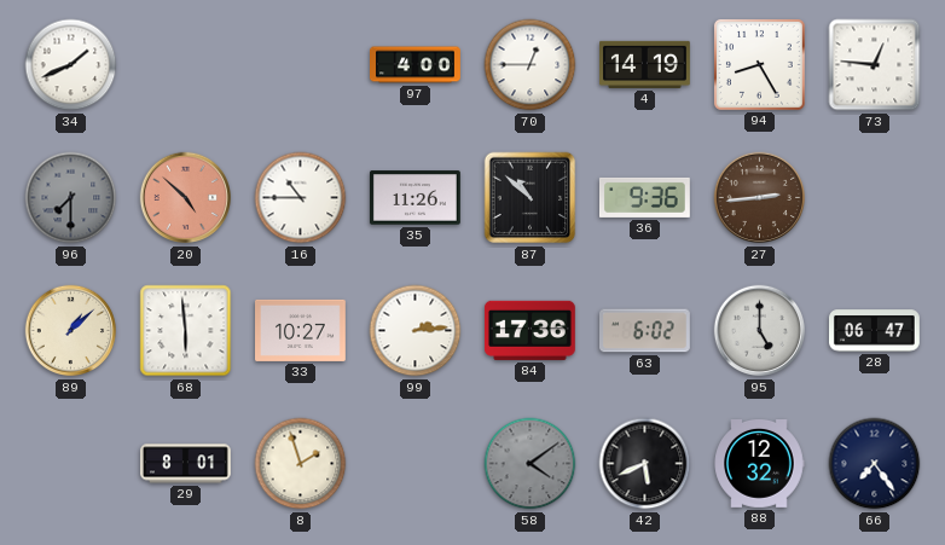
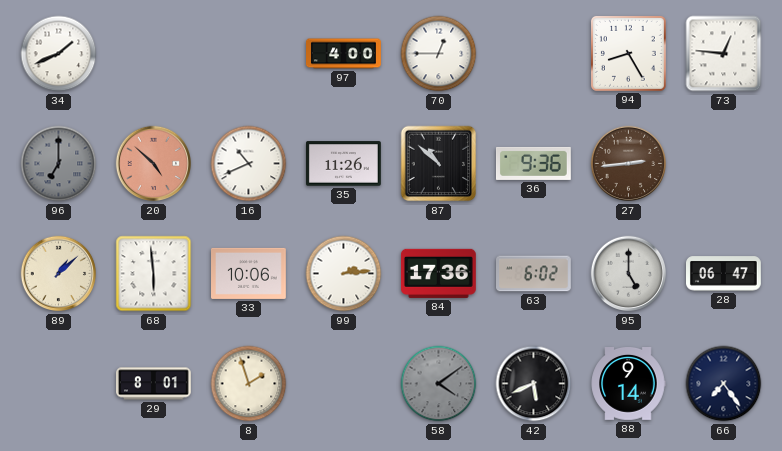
4: 14:19 -> none (645, 64)
96: 7:30 -> 7:00 (59, 164)
16: 10:45 -> 10:41 (249, 164)
33: 10:27 -> 10:06 (249, 273)
88: 12:32 -> 9:14 (628, 384)
